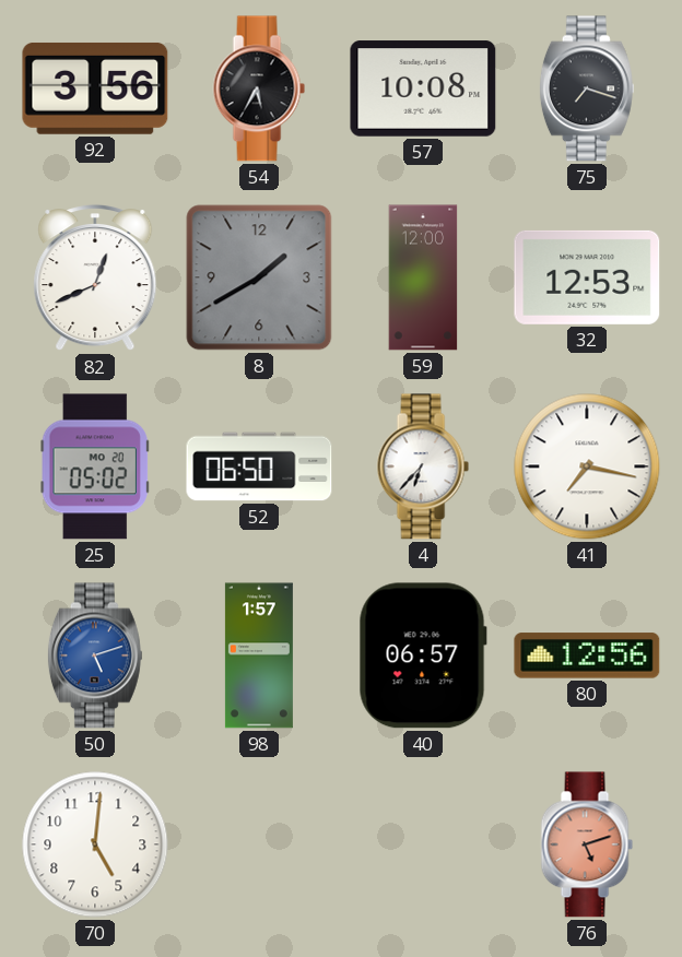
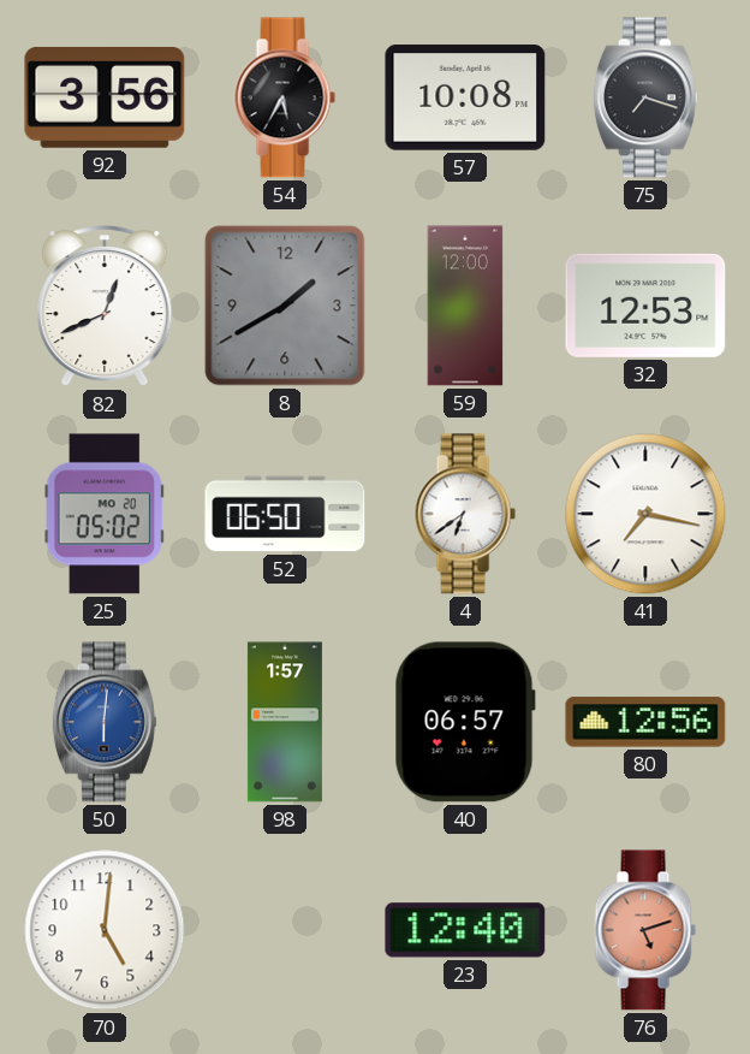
4: 6:37 -> 6:39 (465, 514)
50: 5:12 -> 6:01 (105, 722)
23: none -> 12:40 (465, 930)
